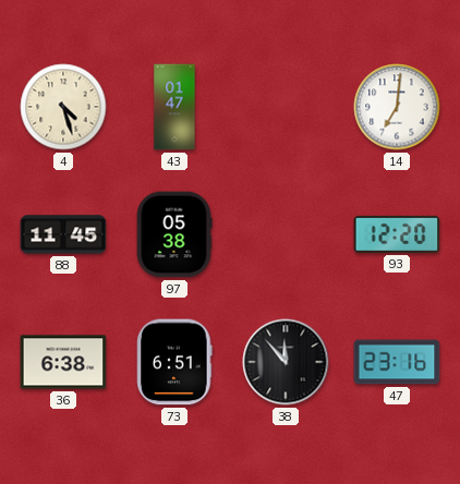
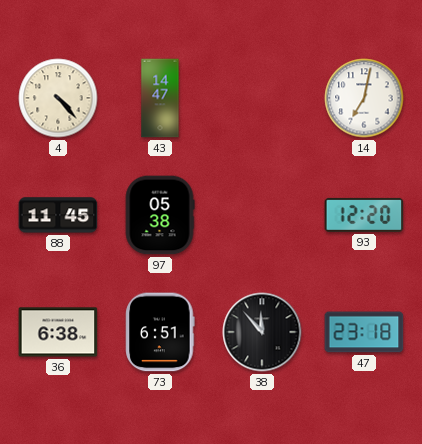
4: 4:27 -> 4:23 (58, 98)
43: 01:47 -> 14:47 (160, 98)
14: 7:01 -> 7:02 (364, 98)
47: 23:16 -> 23:18 (364, 332)
